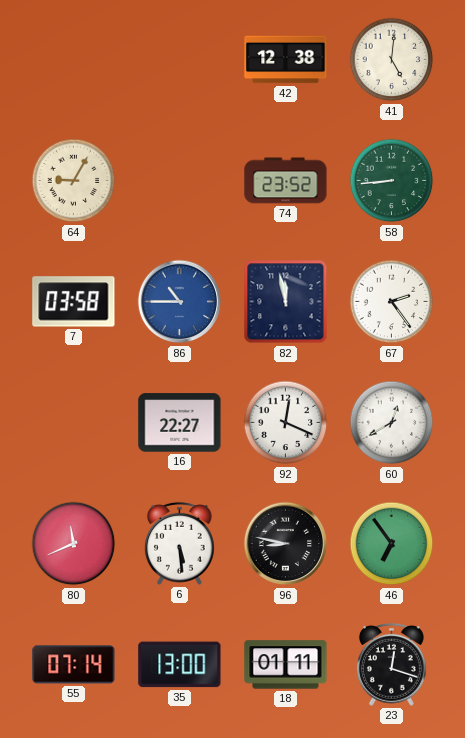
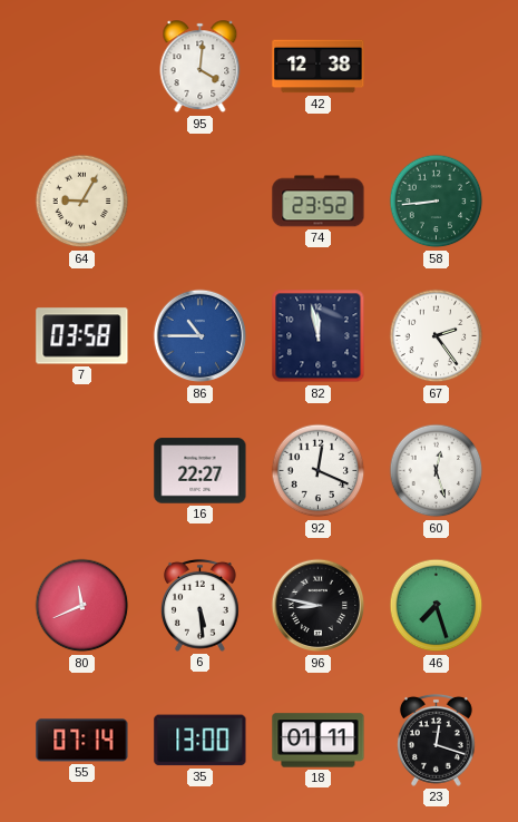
95: none -> 4:01 (201, 67)
41: 5:01 -> none (392, 60)
60: 12:40 -> 12:27 (437, 471)
46: 6:54 -> 7:27 (437, 606)
